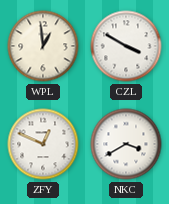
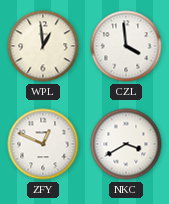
CZL: 3:50 -> 3:59 (126, 46)
